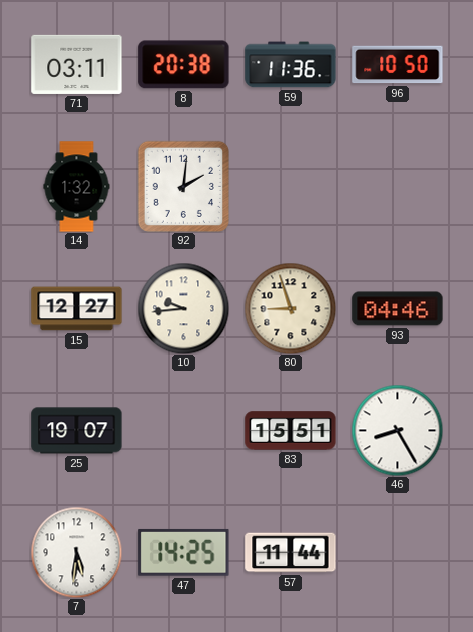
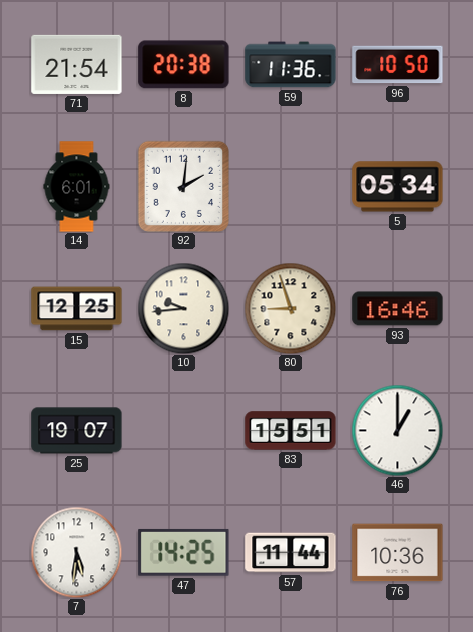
71: 03:11 -> 21:54 (77, 64)
14: 1:32 -> 6:01 (77, 187)
5: none -> 05:34 (398, 187)
15: 12:27 -> 12:25 (77, 309)
93: 04:46 -> 16:46 (398, 309)
46: 8:25 -> 1:00 (397, 430)
76: none -> 10:36 (398, 553)
